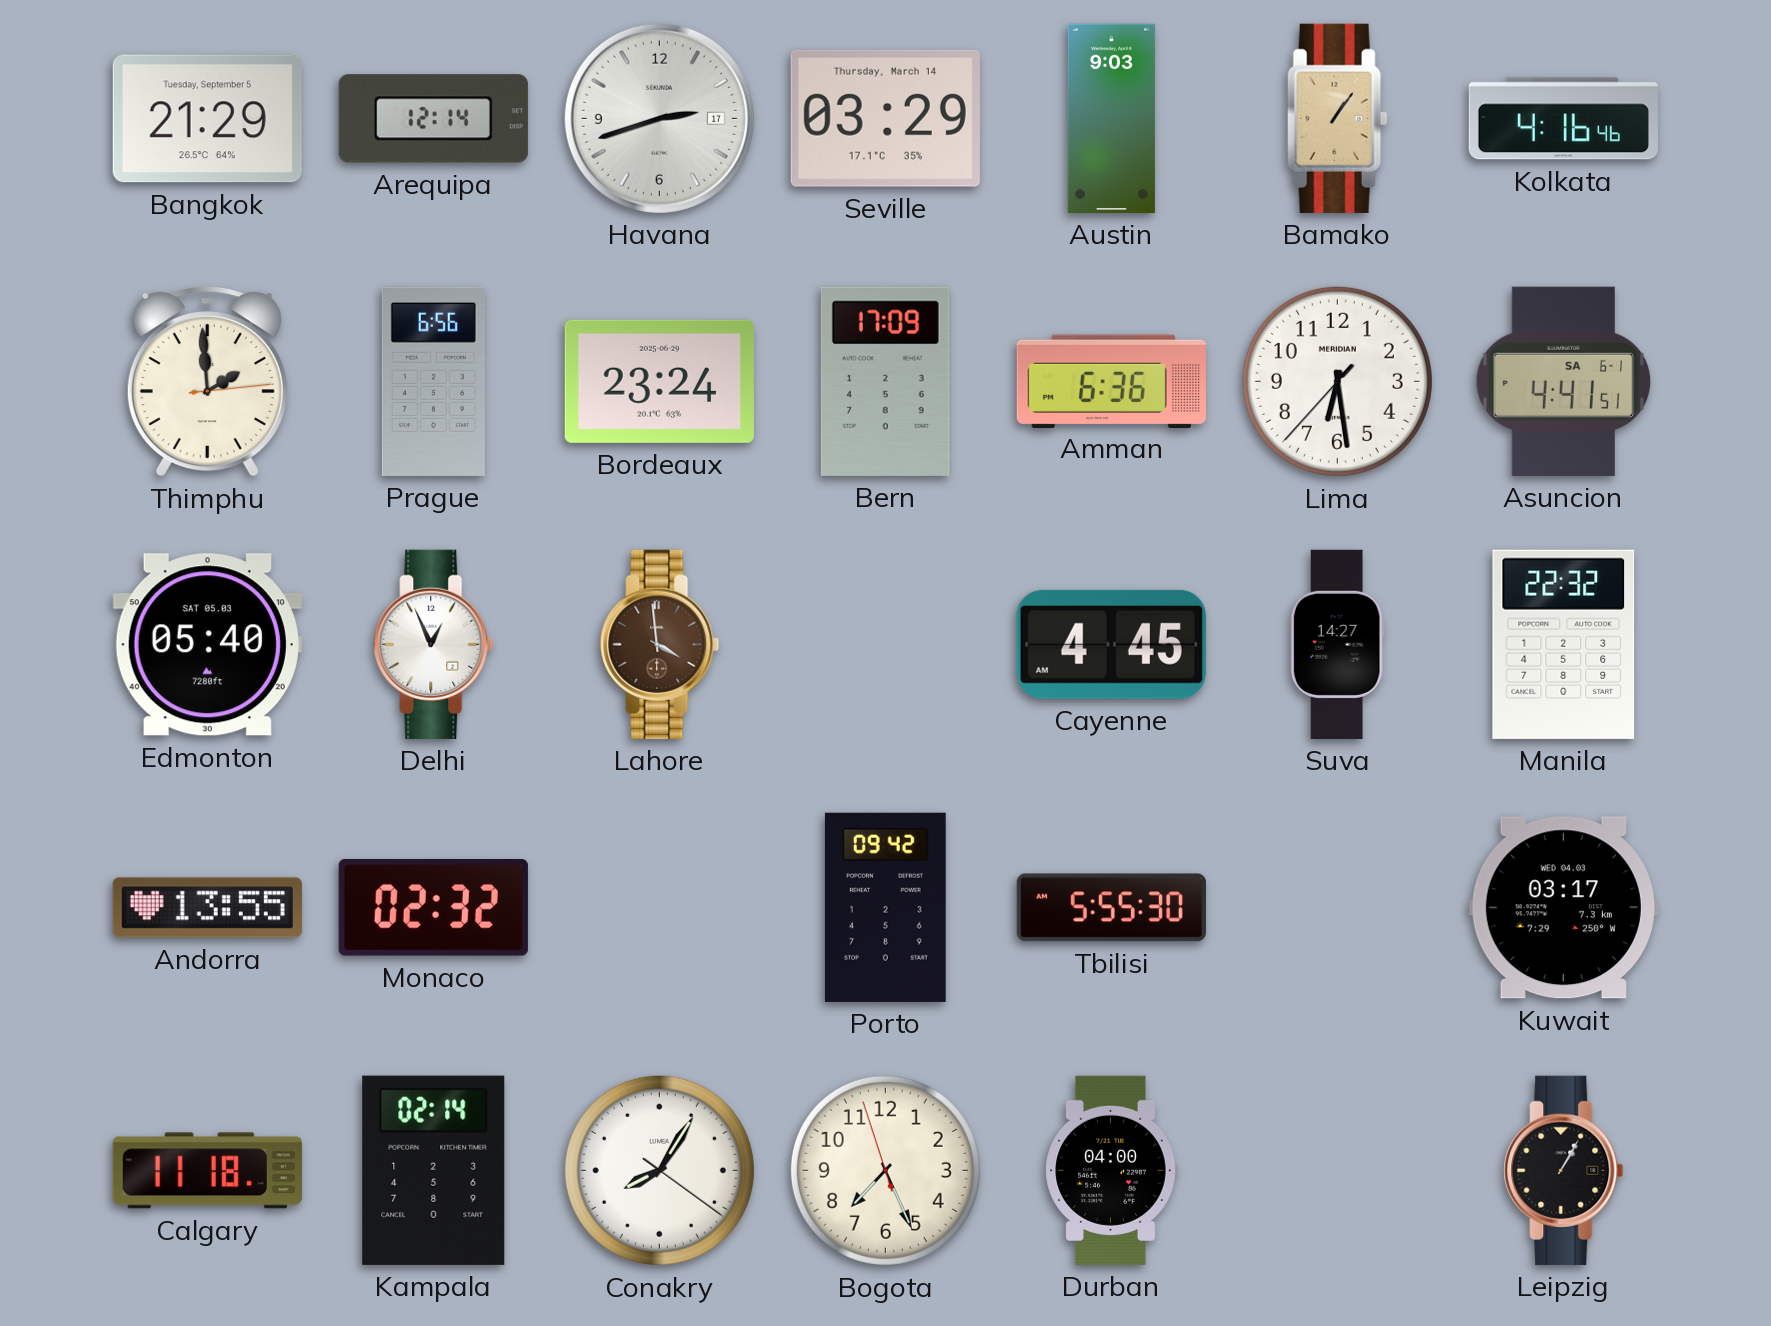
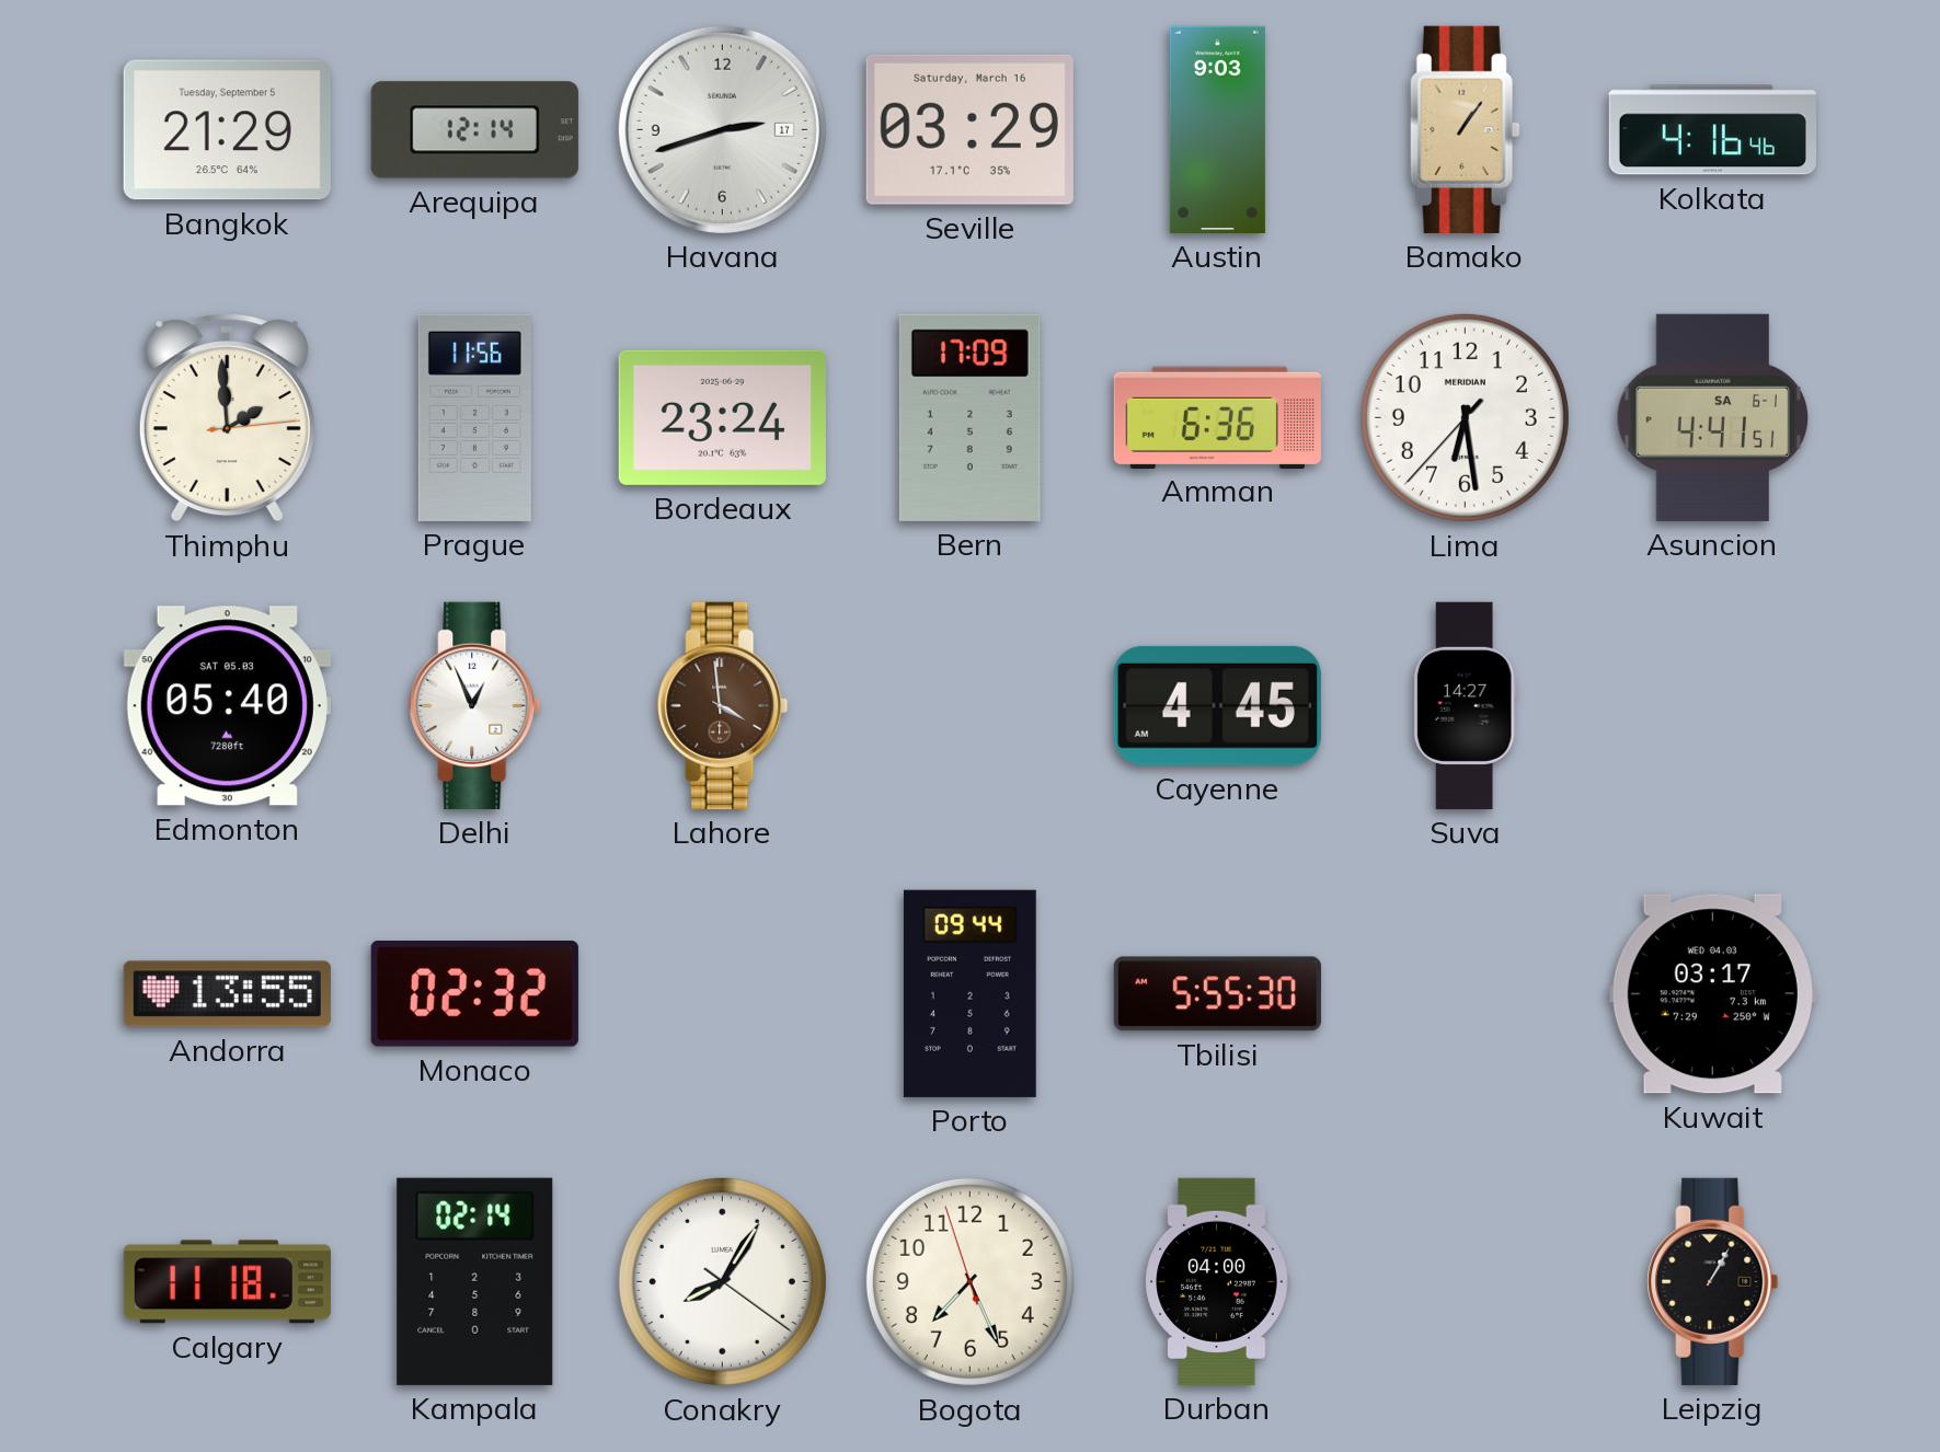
Seville date: Thursday, March 14 -> Saturday, March 16 (969, 129)
Prague: 6:56 -> 11:56 (474, 417)
Manila: 22:32 -> none (1564, 644)
Porto: 09:42 -> 09:44 (969, 993)
